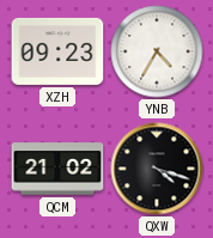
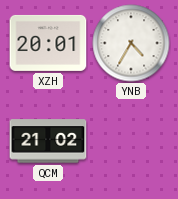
XZH: 09:23 -> 20:01 (48, 43)
QXW: 4:18 -> none (157, 169)
